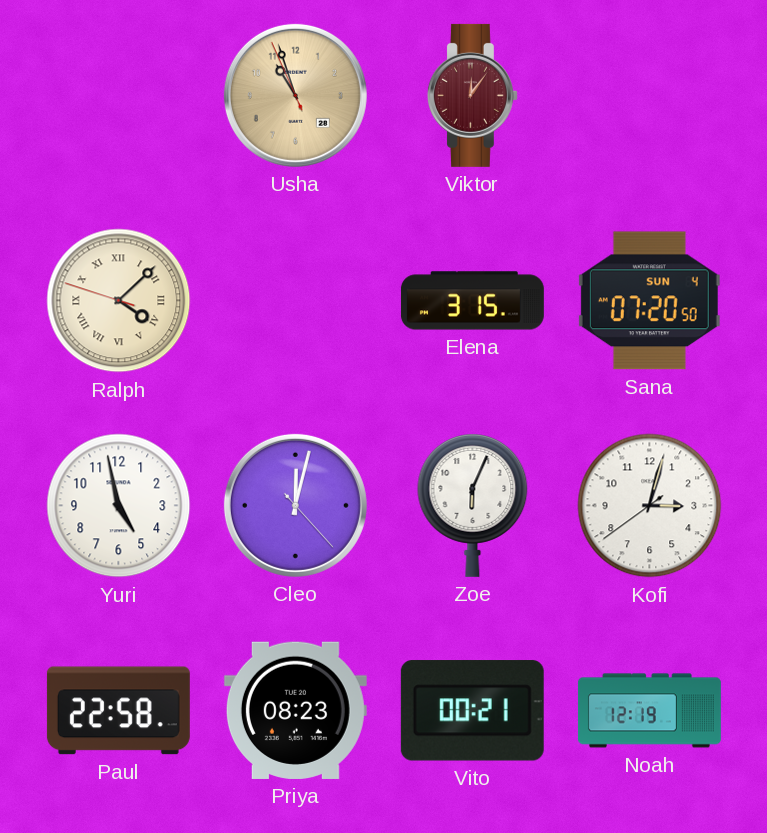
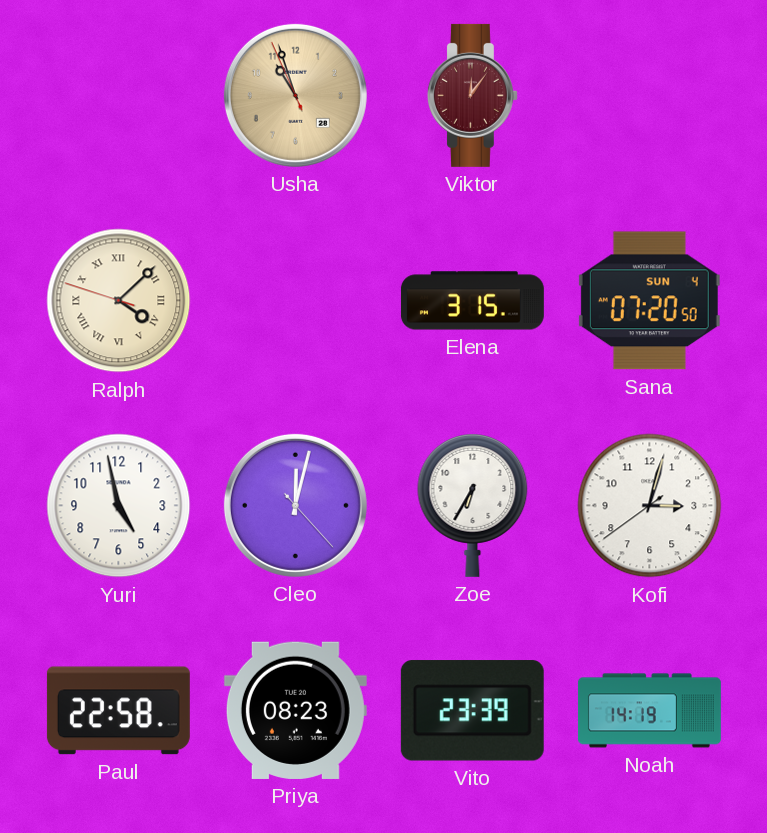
Zoe: 6:04 -> 6:35 (473, 506)
Vito: 00:21 -> 23:39 (472, 711)
Noah: 12:19 -> 14:19 (649, 711)
